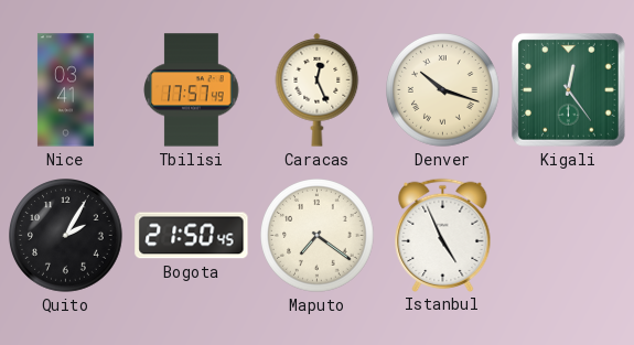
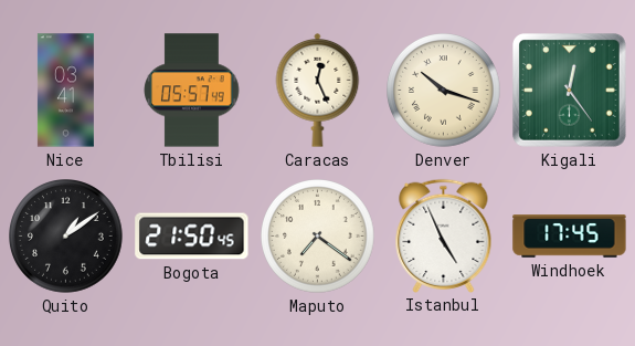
Tbilisi: 17:57 -> 05:57 (192, 91)
Quito: 2:05 -> 1:09 (66, 237)
Windhoek: none -> 17:45 (570, 237)
